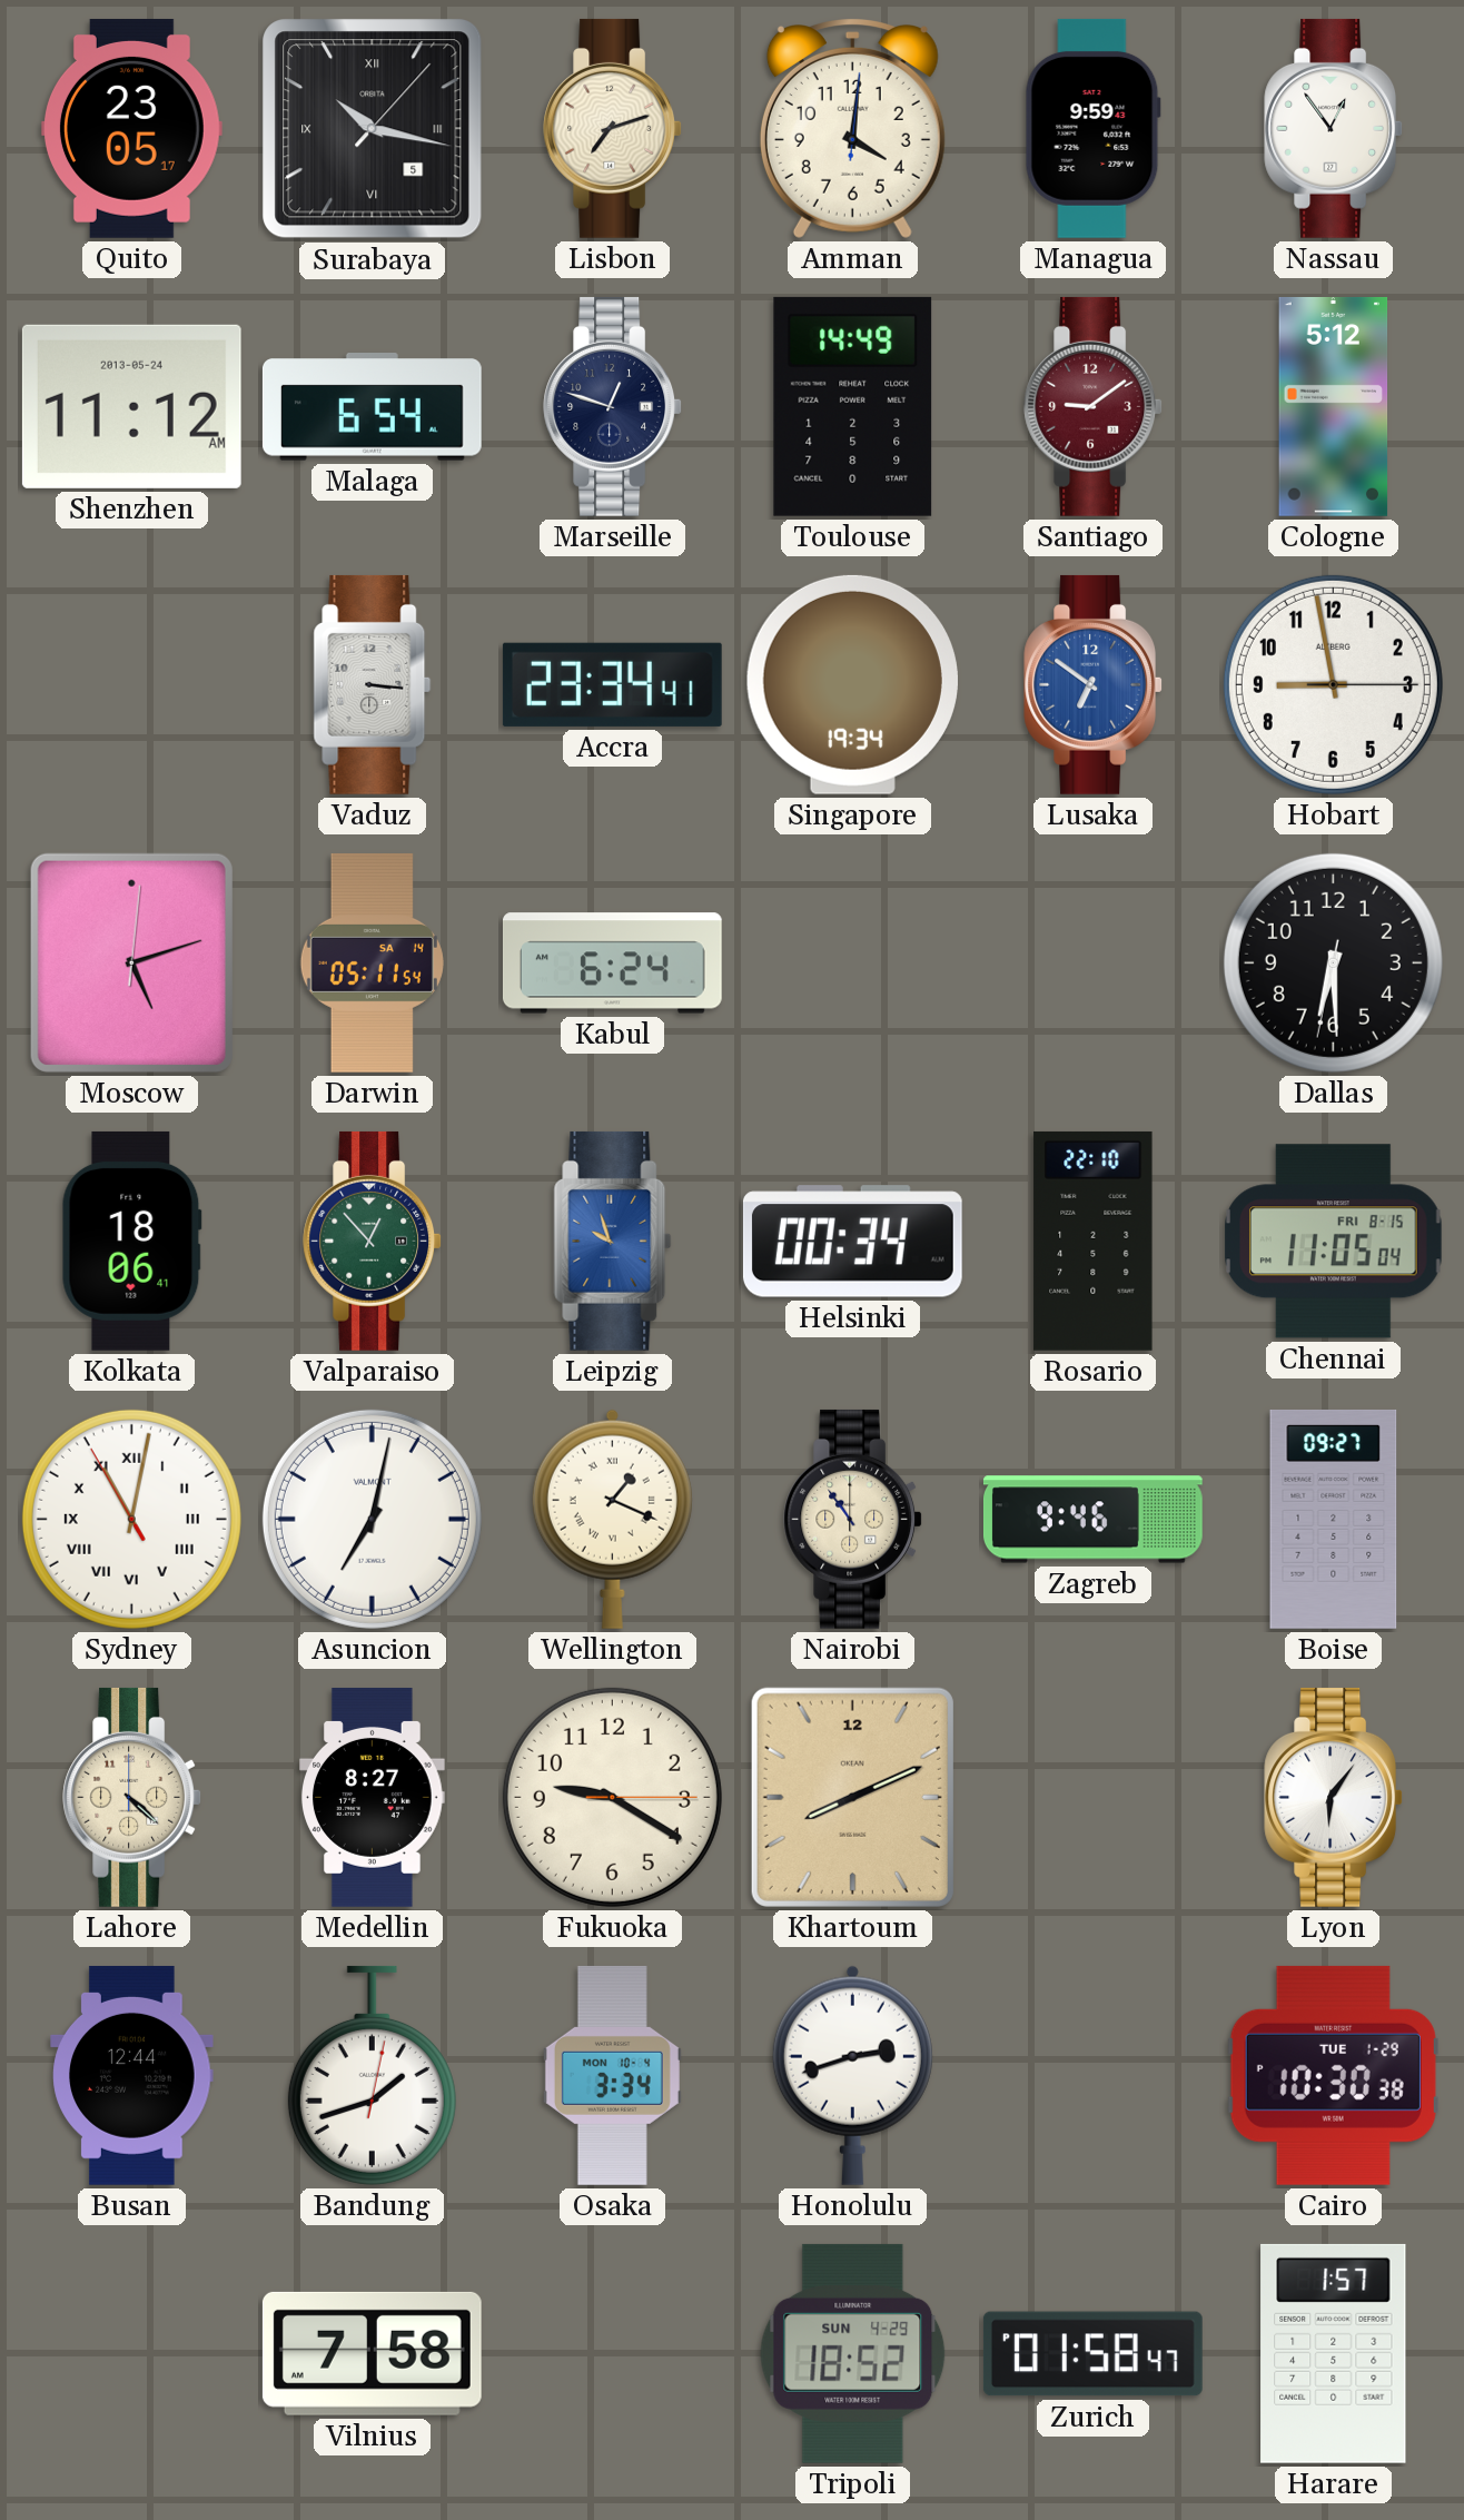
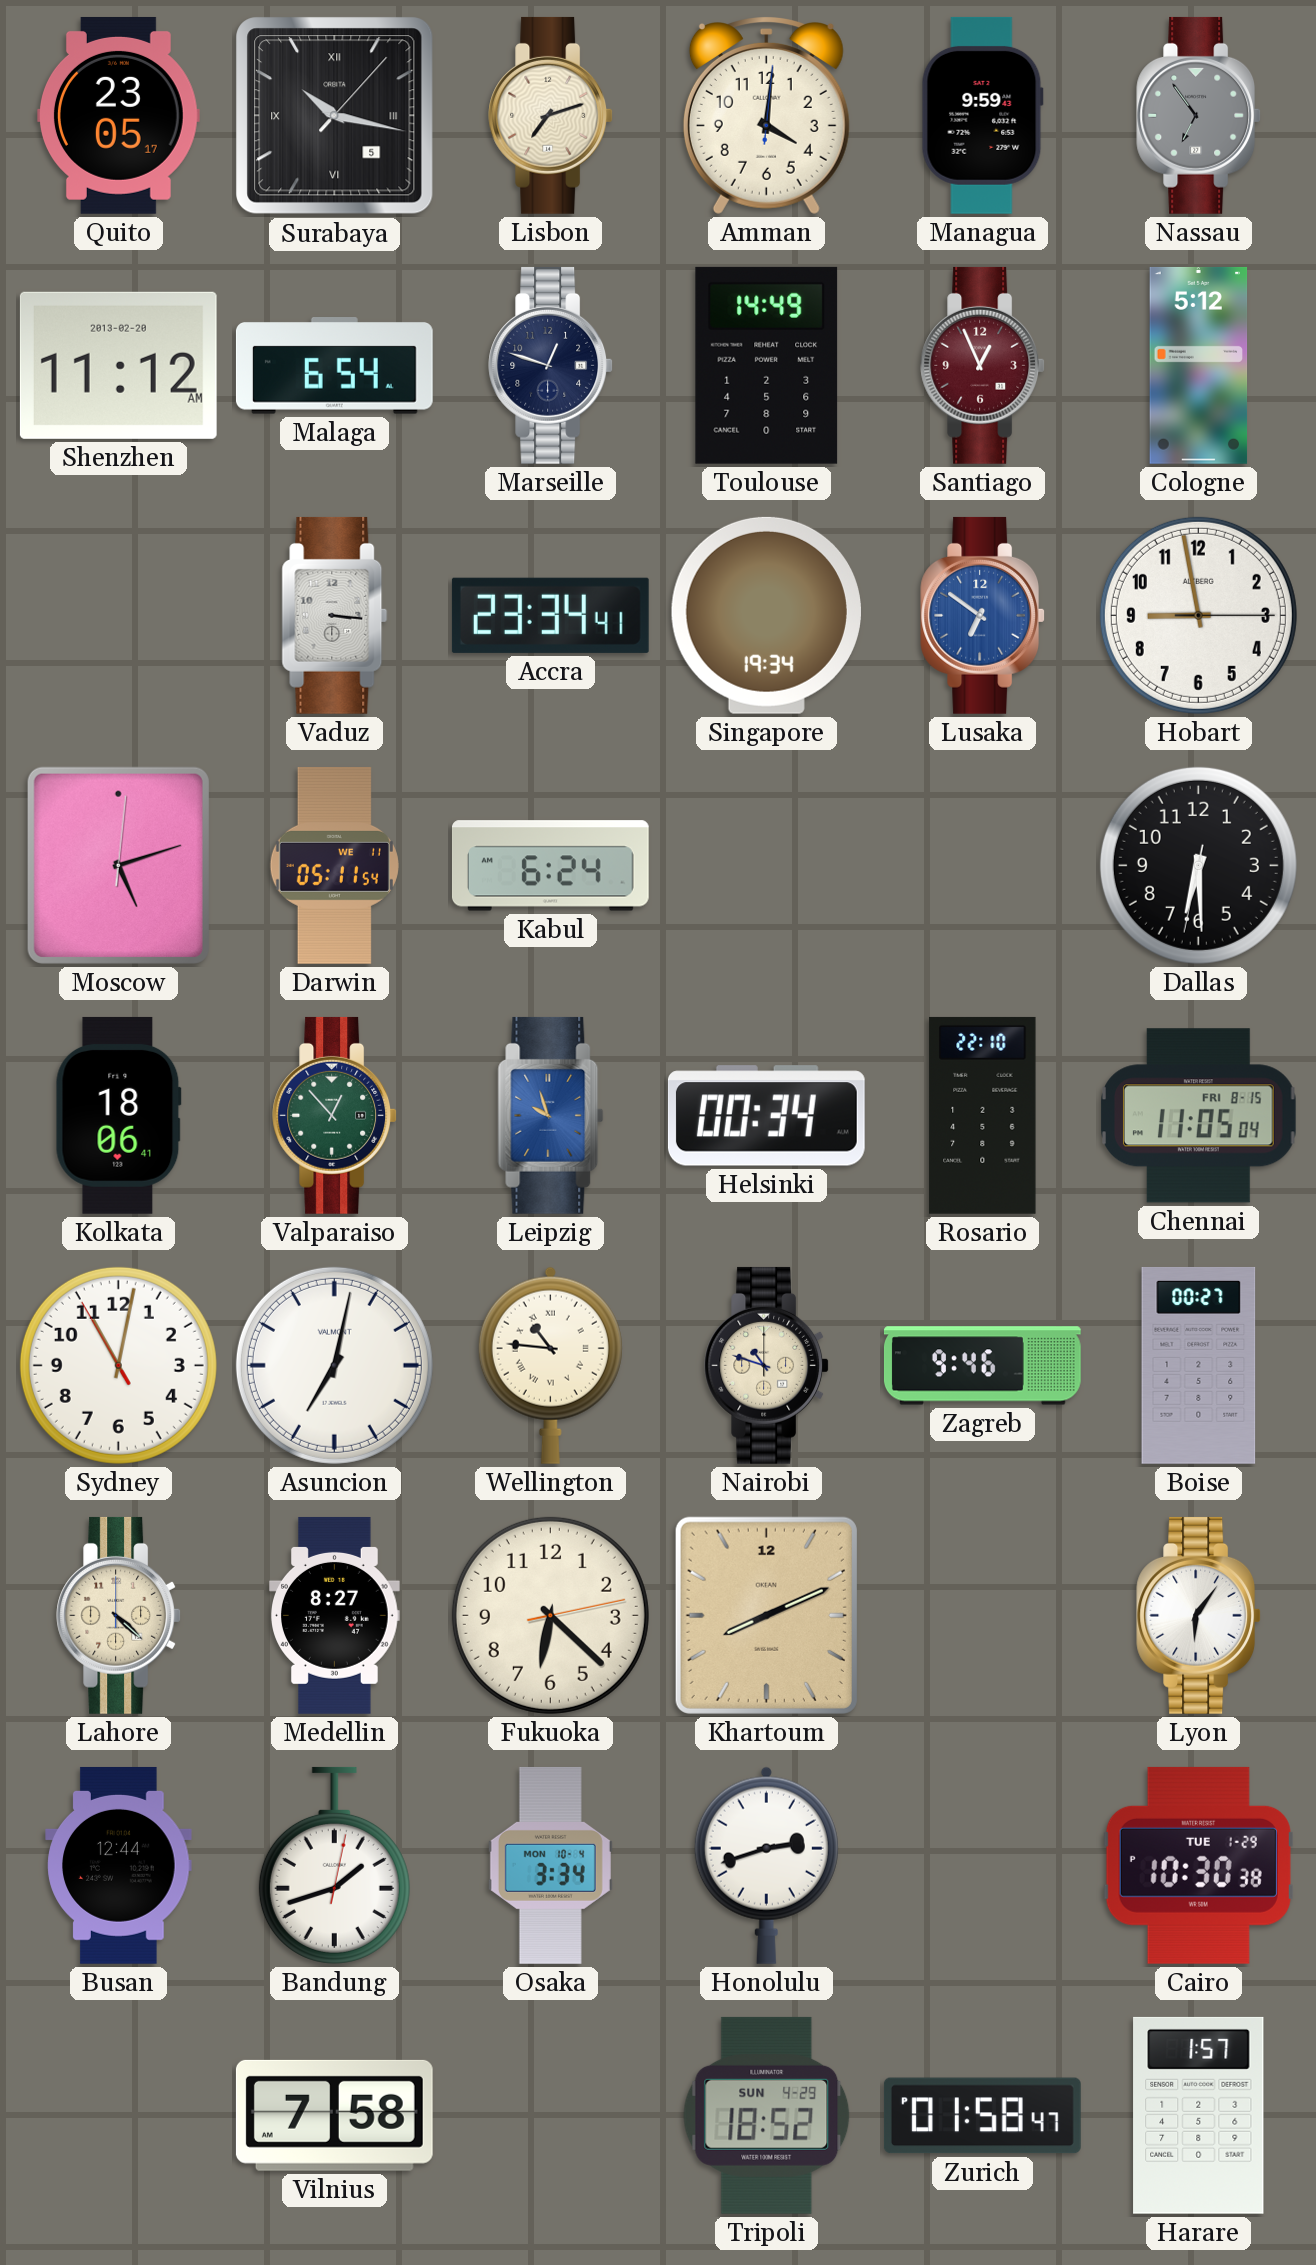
Nassau: 12:54 -> 6:54 (1199, 115)
Nassau dial: white -> grey (1199, 115)
Shenzhen date: 2013-05-24 -> 2013-02-20 (118, 365)
Santiago: 9:09 -> 12:56 (983, 365)
Darwin date: SA 14 -> WE 11 (334, 865)
Sydney numerals: Roman -> Arabic (118, 1365)
Wellington: 1:19 -> 10:46 (550, 1365)
Nairobi: 10:54 -> 10:48 (767, 1365)
Boise: 09:27 -> 00:27 (1199, 1365)
Fukuoka: 9:20 -> 6:22 (550, 1615)
